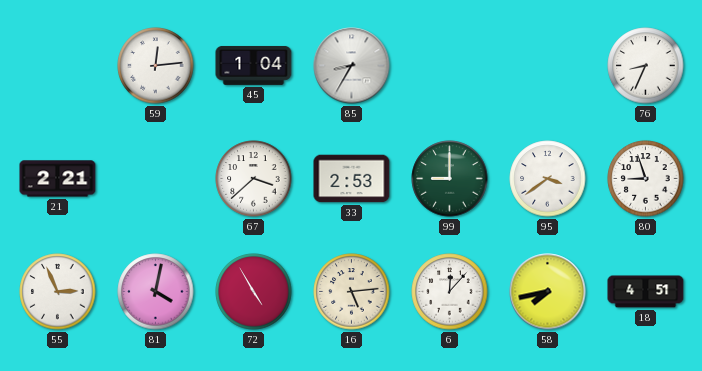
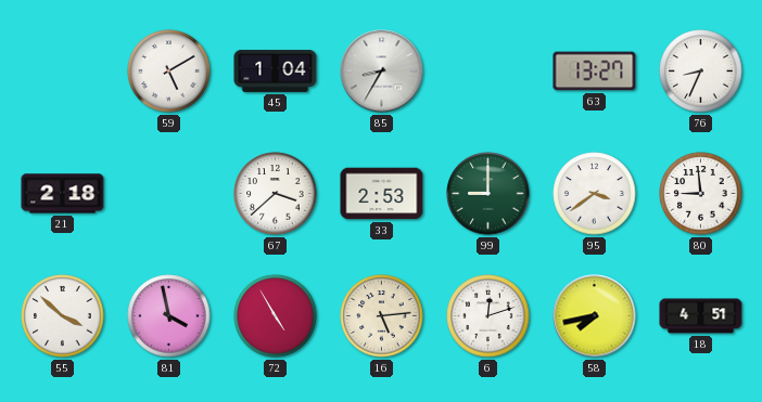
59: 12:14 -> 5:10 (169, 72)
63: none -> 13:27 (595, 72)
21: 2:21 -> 2:18 (63, 194)
80: 8:57 -> 8:59 (701, 194)
55: 2:56 -> 3:52 (63, 316)
81: 4:02 -> 3:58 (169, 316)
6: 12:07 -> 12:12 (488, 316)
